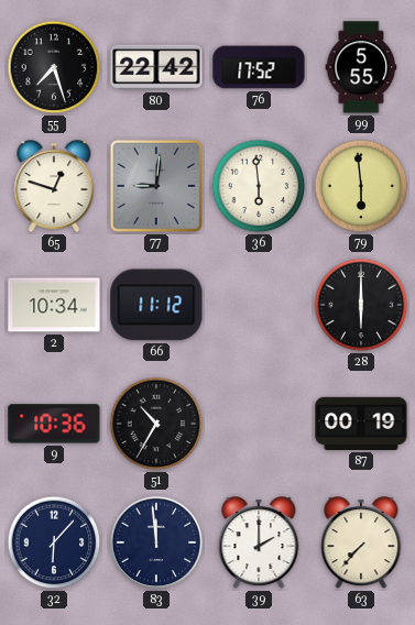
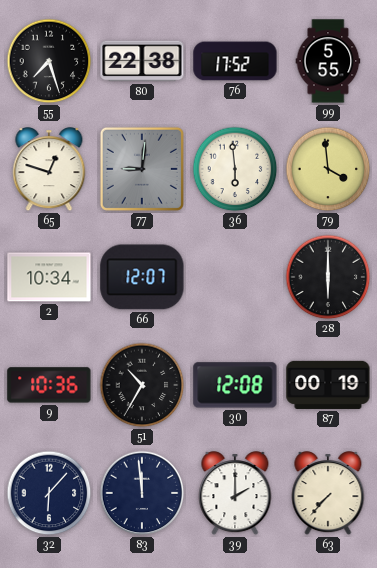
80: 22:42 -> 22:38 (142, 61)
79: 5:59 -> 3:59 (328, 169)
66: 11:12 -> 12:07 (142, 277)
30: none -> 12:08 (235, 385)
